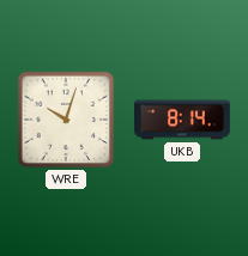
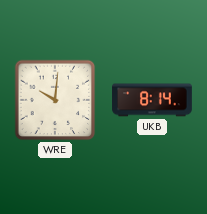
WRE: 10:03 -> 10:01 (55, 100)
